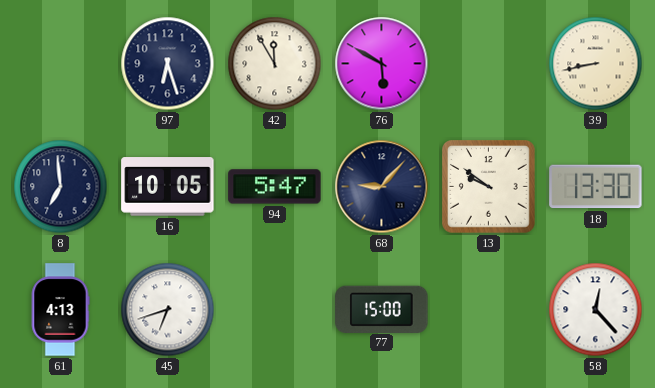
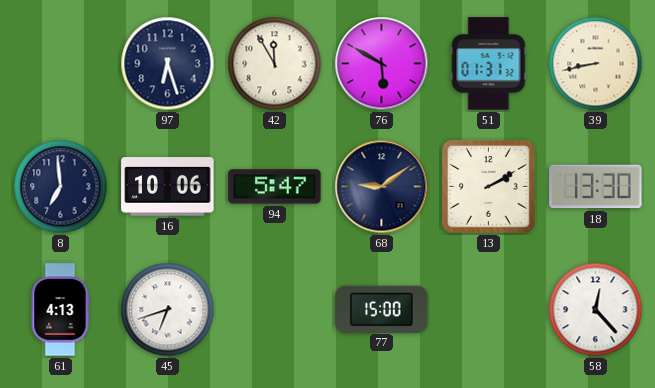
51: none -> 01:31 (489, 64)
16: 10:05 -> 10:06 (168, 187)
68: 9:07 -> 9:09 (382, 187)
13: 9:51 -> 2:10 (489, 187)
